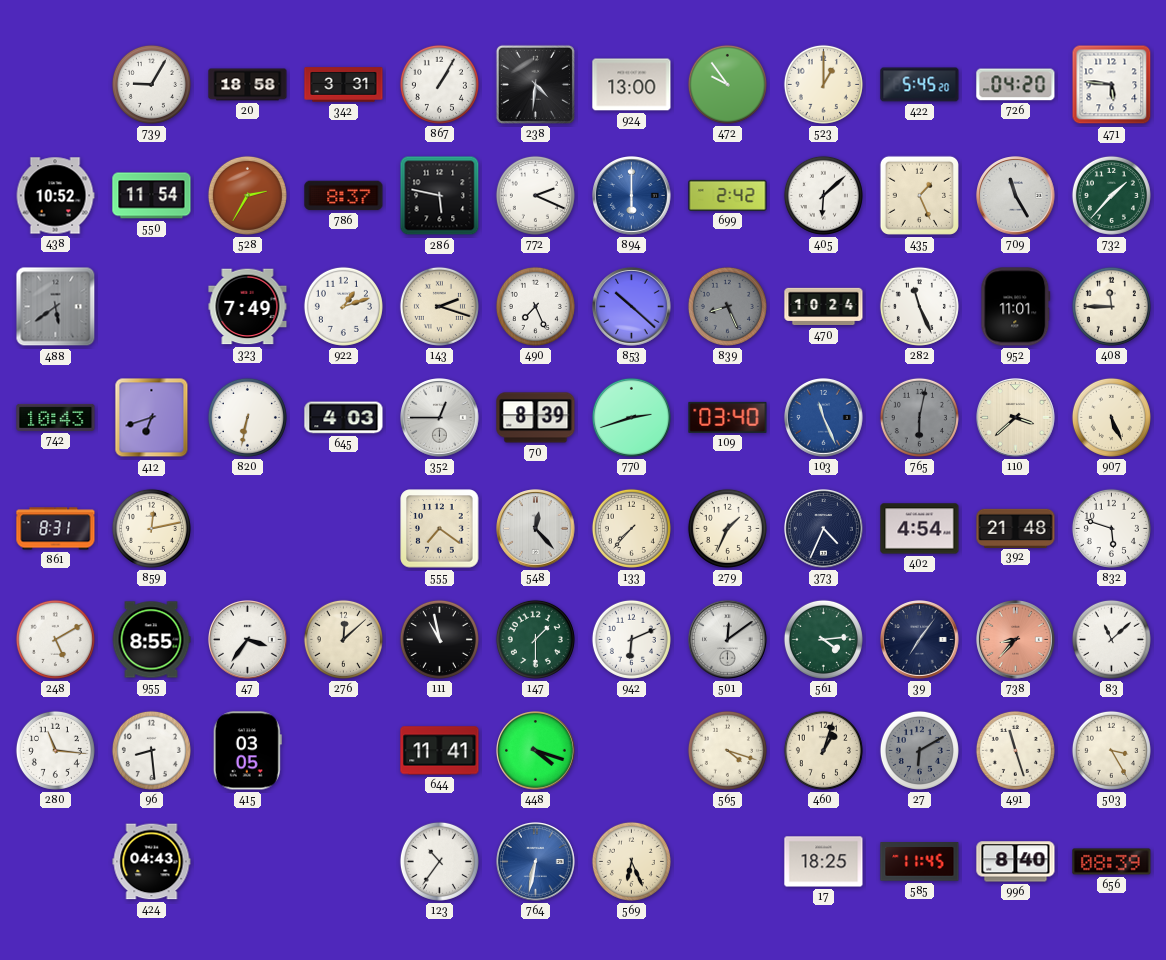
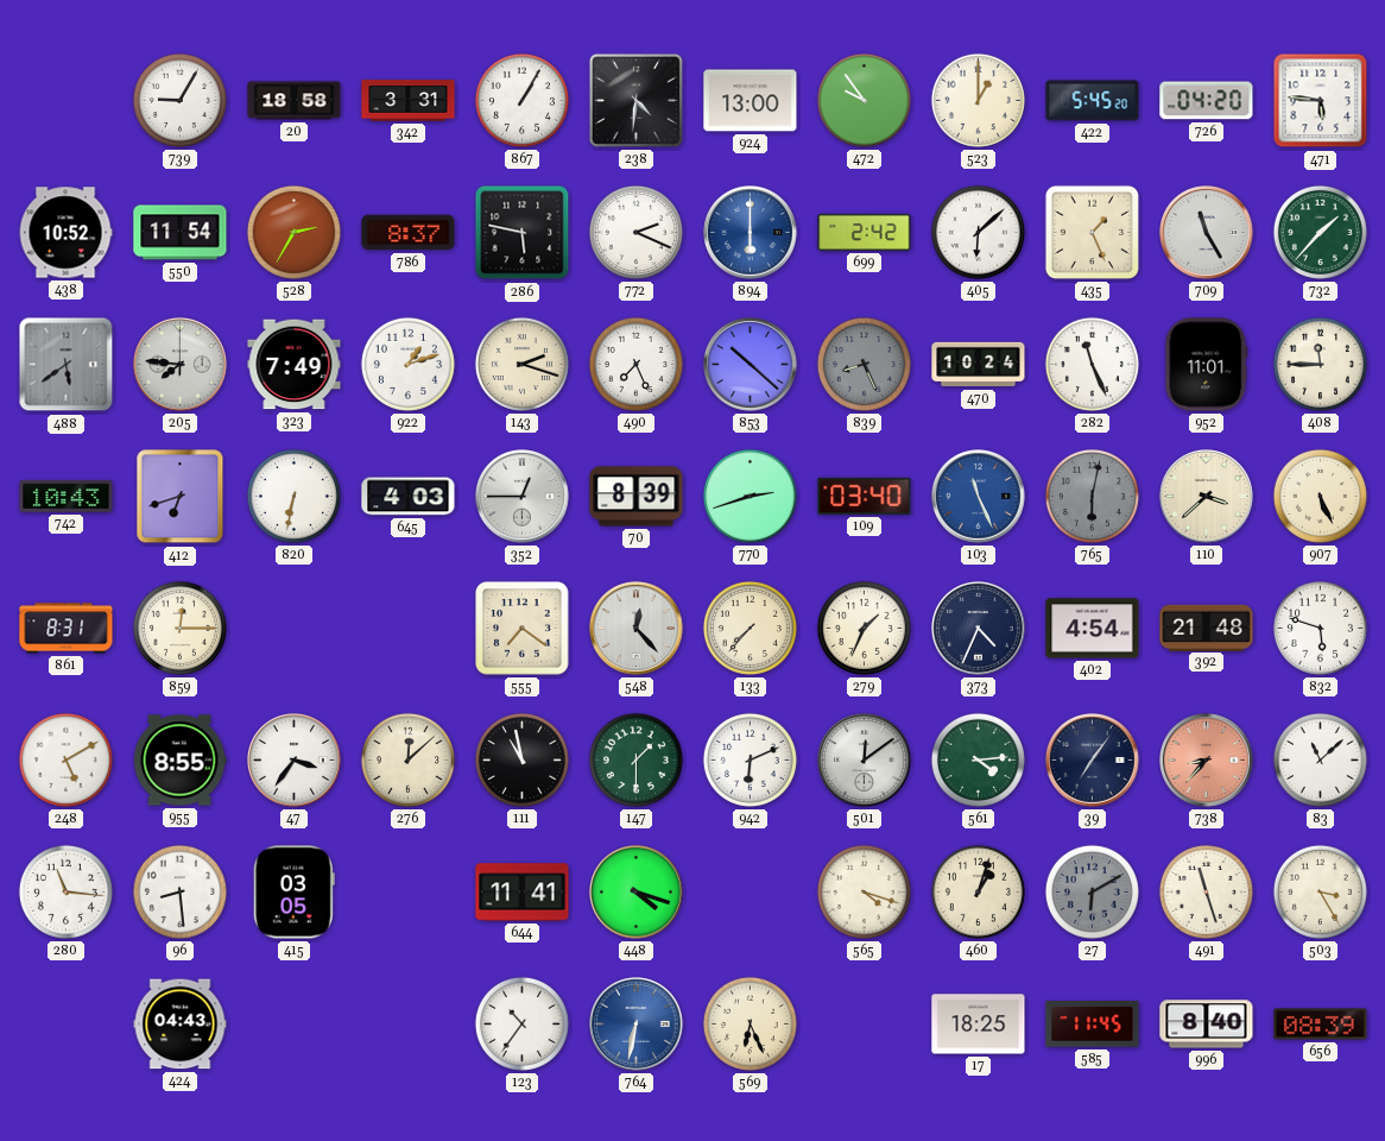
205: none -> 7:46 (181, 365)
859: 12:13 -> 12:15 (179, 628)
